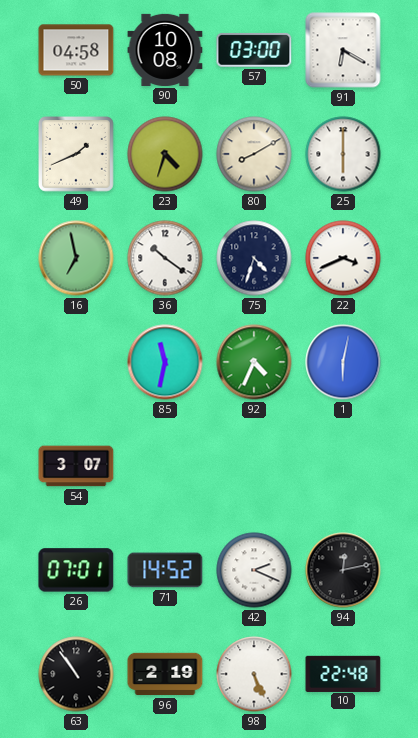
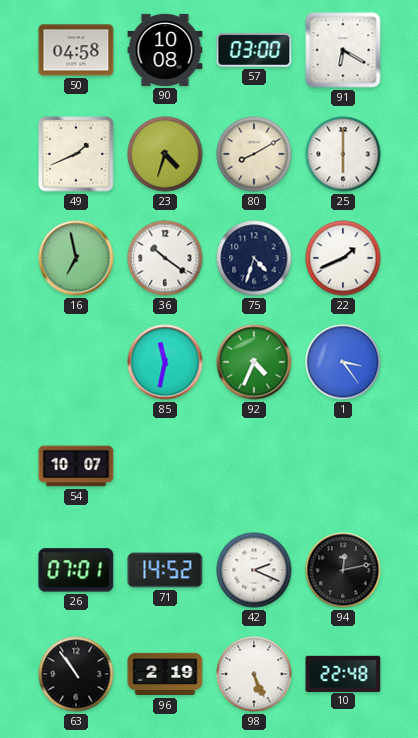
22: 3:41 -> 1:41 (343, 258)
1: 6:02 -> 3:24 (343, 362)
54: 3:07 -> 10:07 (76, 466)
